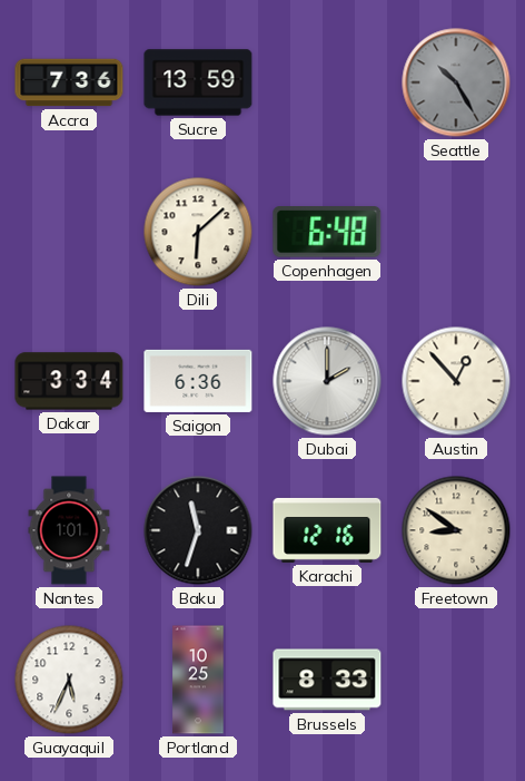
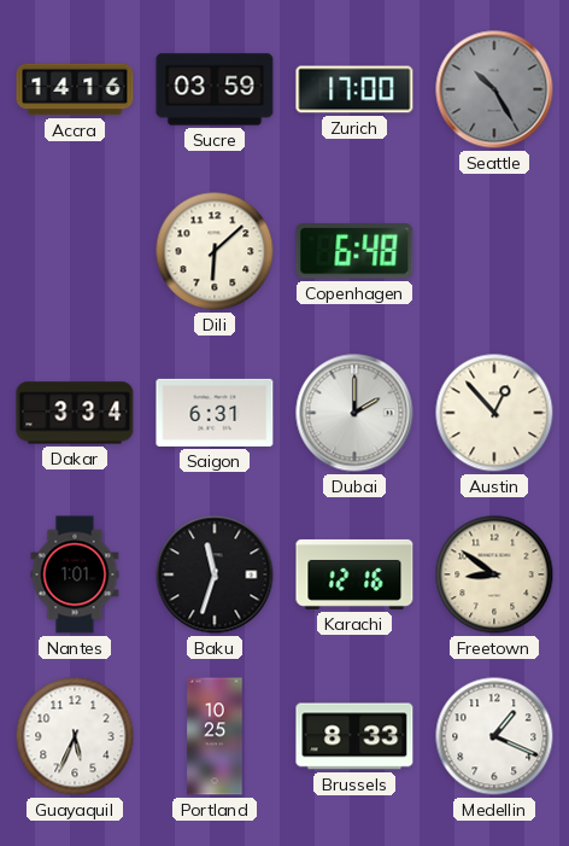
Accra: 7:36 -> 14:16 (75, 89)
Sucre: 13:59 -> 03:59 (215, 89)
Zurich: none -> 17:00 (354, 89)
Saigon: 6:36 -> 6:31 (215, 413)
Medellin: none -> 1:19 (494, 736)
